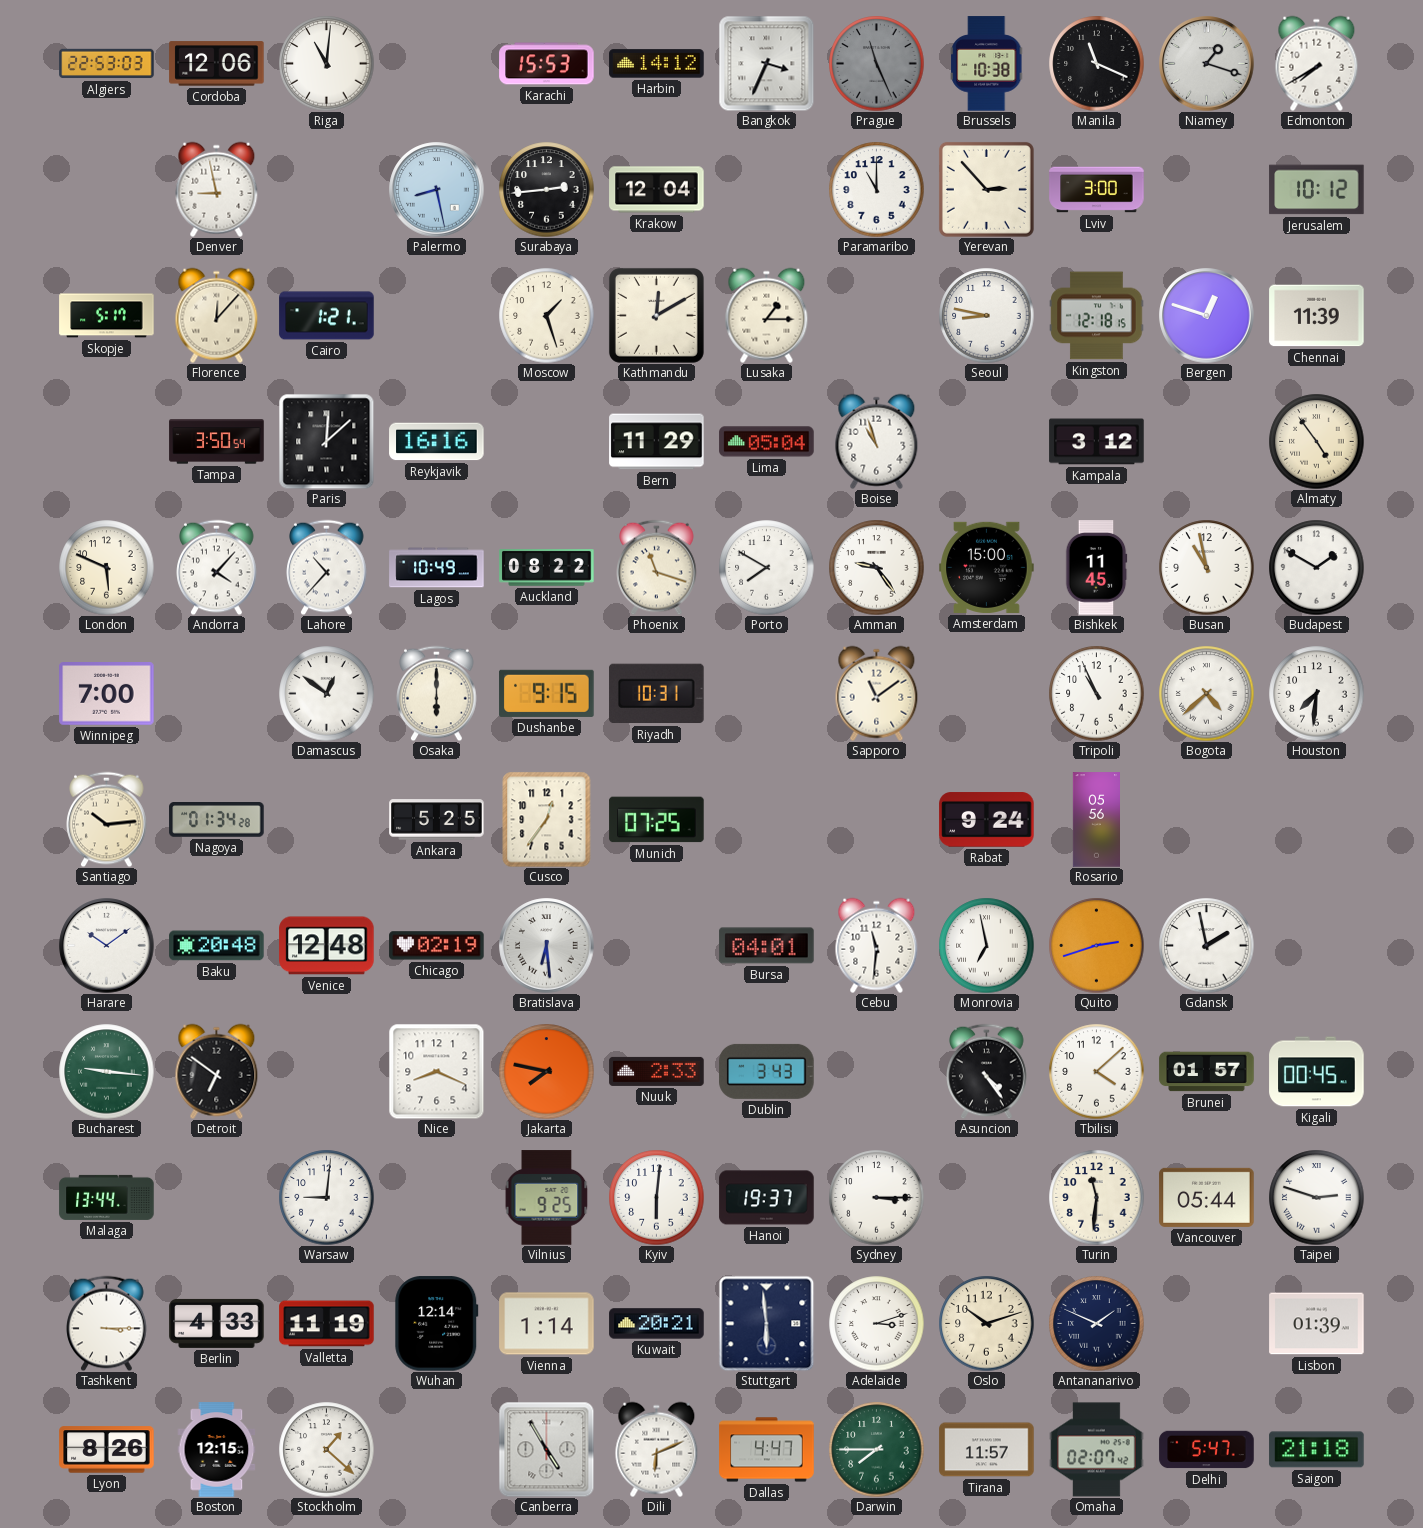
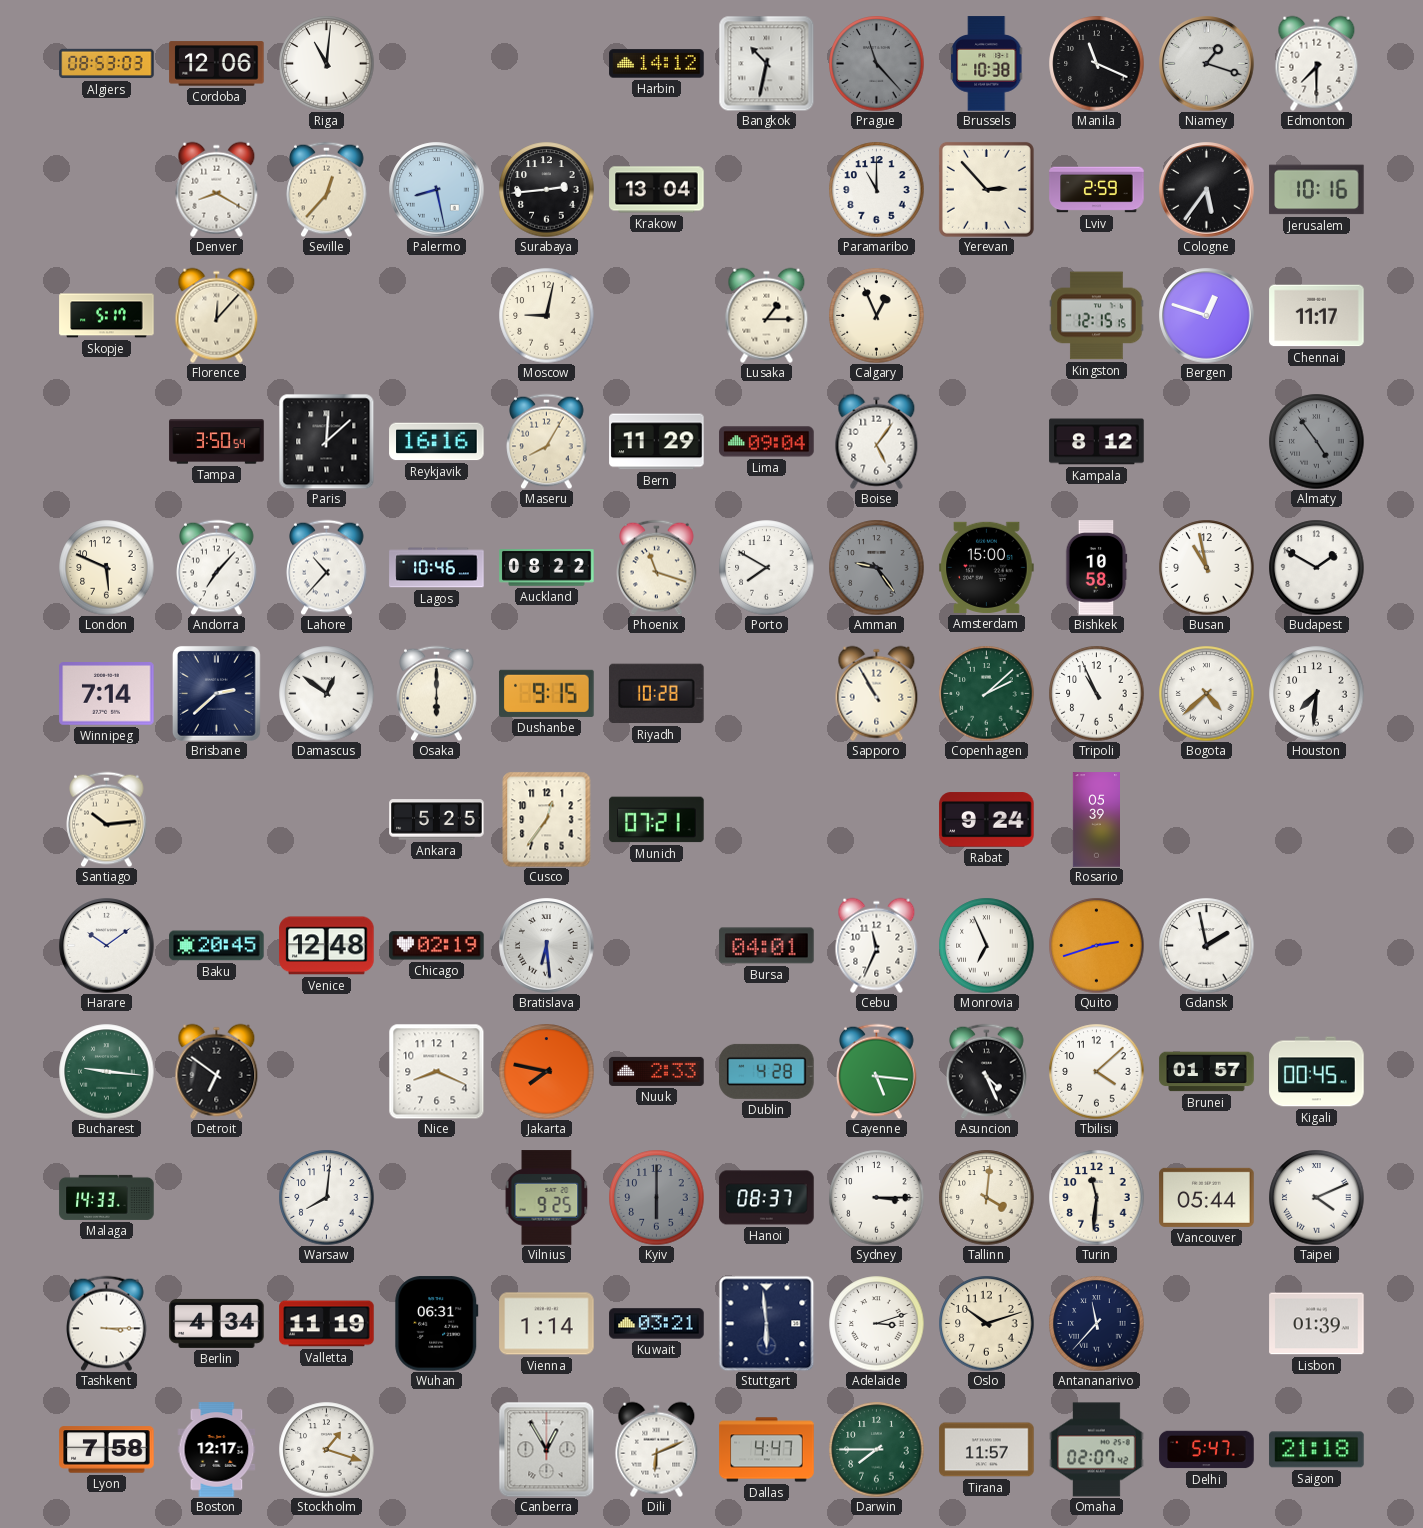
Algiers: 22:53 -> 08:53 (107, 64)
Karachi: 15:53 -> none (547, 64)
Bangkok: 3:34 -> 10:32 (766, 63)
Prague: 11:26 -> 11:23 (876, 63)
Edmonton: 7:40 -> 7:30 (1317, 63)
Denver: 8:58 -> 8:20 (217, 189)
Seville: none -> 12:37 (327, 189)
Krakow: 12:04 -> 13:04 (657, 190)
Lviv: 3:00 -> 2:59 (1097, 190)
Cologne: none -> 5:36 (1207, 190)
Jerusalem: 10:12 -> 10:16 (1317, 190)
Cairo: 1:21 -> none (327, 316)
Moscow: 1:27 -> 9:02 (546, 315)
Kathmandu: 12:10 -> none (656, 315)
Calgary: none -> 12:56 (876, 315)
Seoul: 8:47 -> none (986, 315)
Kingston: 12:18 -> 12:15 (1097, 316)
Chennai: 11:39 -> 11:17 (1317, 316)
Maseru: none -> 8:05 (547, 441)
Lima: 05:04 -> 09:04 (767, 442)
Boise: 10:57 -> 5:06 (877, 441)
Kampala: 3:12 -> 8:12 (1097, 442)
Almaty dial: cream -> grey (1316, 441)
Andorra: 4:07 -> 7:07 (217, 567)
Lagos: 10:49 -> 10:46 (437, 568)
Amman dial: white -> grey (876, 567)
Bishkek: 11:45 -> 10:58 (1096, 568)
Winnipeg: 7:00 -> 7:14 (107, 694)
Brisbane: none -> 2:38 (216, 694)
Riyadh: 10:31 -> 10:28 (657, 694)
Sapporo: 11:09 -> 10:55 (877, 693)
Copenhagen: none -> 2:08 (986, 693)
Nagoya: 01:34 -> none (217, 820)
Munich: 07:25 -> 07:21 (657, 820)
Rosario: 05:56 -> 05:39 (1096, 820)
Baku: 20:48 -> 20:45 (217, 946)
Cebu: 11:31 -> 11:34 (877, 945)
Monrovia: 6:58 -> 6:56 (986, 945)
Dublin: 3:43 -> 4:28 (767, 1071)
Cayenne: none -> 5:16 (877, 1071)
Asuncion: 4:24 -> 4:26 (987, 1071)
Malaga: 13:44 -> 14:33 (107, 1197)
Warsaw: 9:01 -> 8:01 (326, 1197)
Kyiv: 6:01 -> 6:00 (656, 1197)
Kyiv dial: white -> grey (656, 1197)
Hanoi: 19:37 -> 08:37 (767, 1198)
Tallinn: none -> 4:01 (986, 1197)
Taipei: 2:48 -> 4:11 (1316, 1197)
Berlin: 4:33 -> 4:34 (217, 1323)
Wuhan: 12:14 -> 06:31 (437, 1324)
Kuwait: 20:21 -> 03:21 (657, 1324)
Antananarivo: 1:49 -> 11:37 (1096, 1323)
Lyon: 8:26 -> 7:58 (107, 1450)
Boston: 12:15 -> 12:17 (217, 1450)
Stockholm: 1:22 -> 1:18 (326, 1449)
Canberra: 4:55 -> 12:55 (546, 1449)
